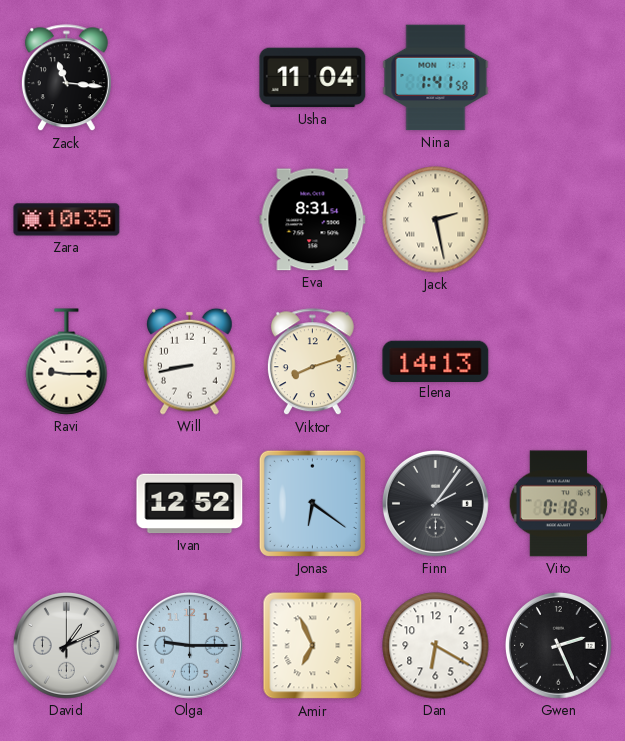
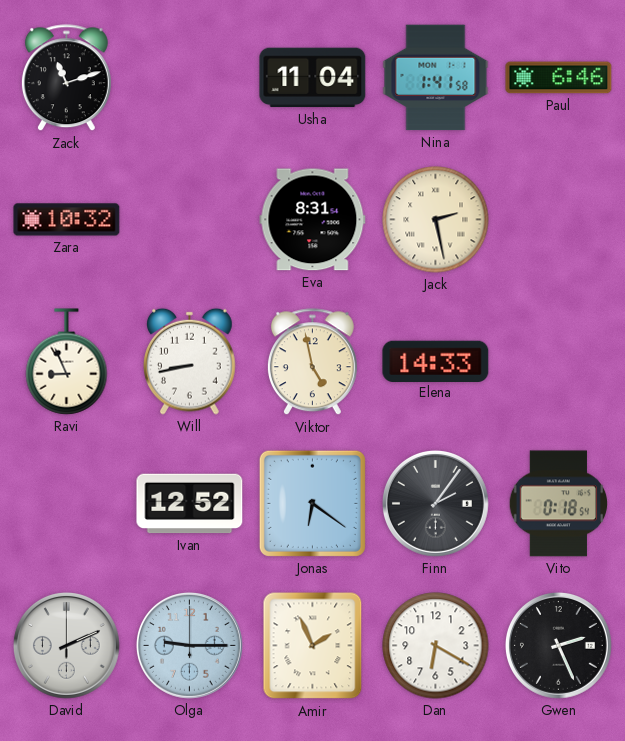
Zack: 11:16 -> 11:12 (66, 78)
Paul: none -> 6:46 (559, 78)
Zara: 10:35 -> 10:32 (67, 220)
Ravi: 9:15 -> 8:56 (67, 362)
Viktor: 8:12 -> 4:58 (312, 362)
Elena: 14:13 -> 14:33 (436, 361)
David: 1:11 -> 2:11 (67, 646)
Amir: 6:56 -> 1:56 (313, 646)
